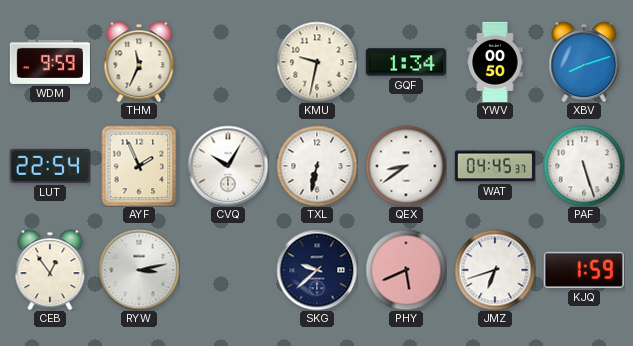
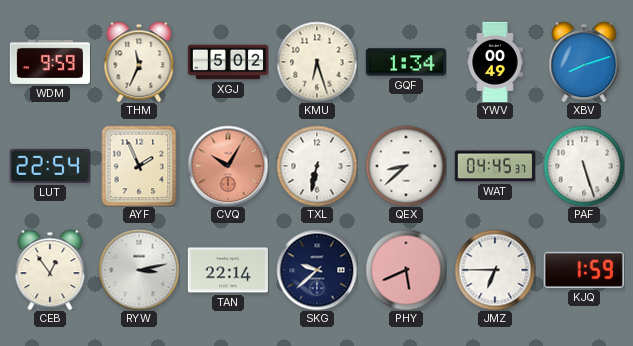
XGJ: none -> 5:02 (227, 62)
KMU: 9:32 -> 6:27 (317, 62)
YWV: 00:50 -> 00:49 (495, 61)
CVQ dial: white -> salmon (228, 166)
QEX: 8:39 -> 8:38 (406, 166)
TAN: none -> 22:14 (228, 270)
JMZ: 6:42 -> 6:45 (495, 270)
